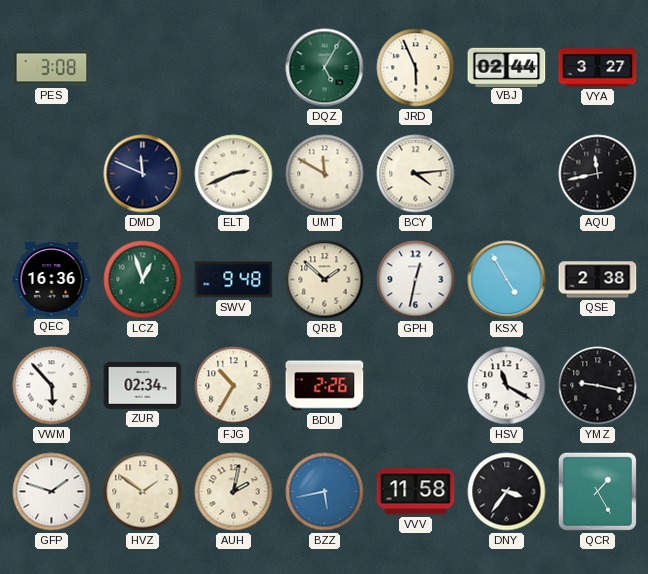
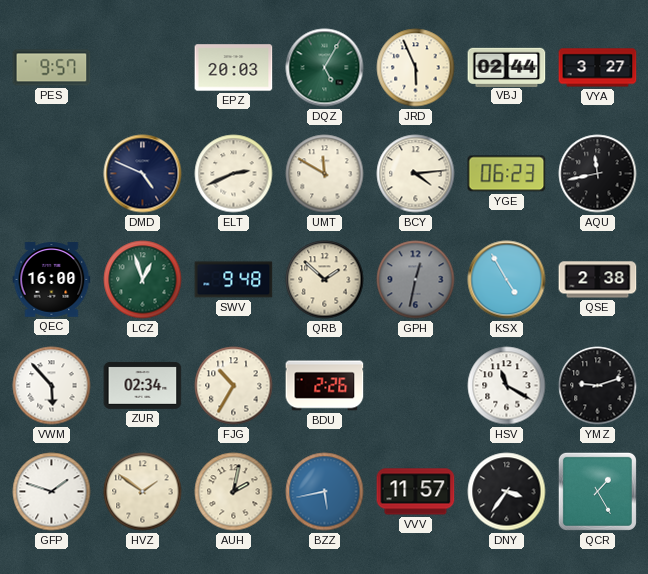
PES: 3:08 -> 9:57 (52, 68)
EPZ: none -> 20:03 (234, 68)
DMD: 11:49 -> 4:49 (143, 174)
YGE: none -> 06:23 (507, 174)
QEC: 16:36 -> 16:00 (52, 280)
GPH dial: white -> grey (416, 280)
YMZ: 9:17 -> 9:12 (598, 386)
VVV: 11:58 -> 11:57 (416, 492)
